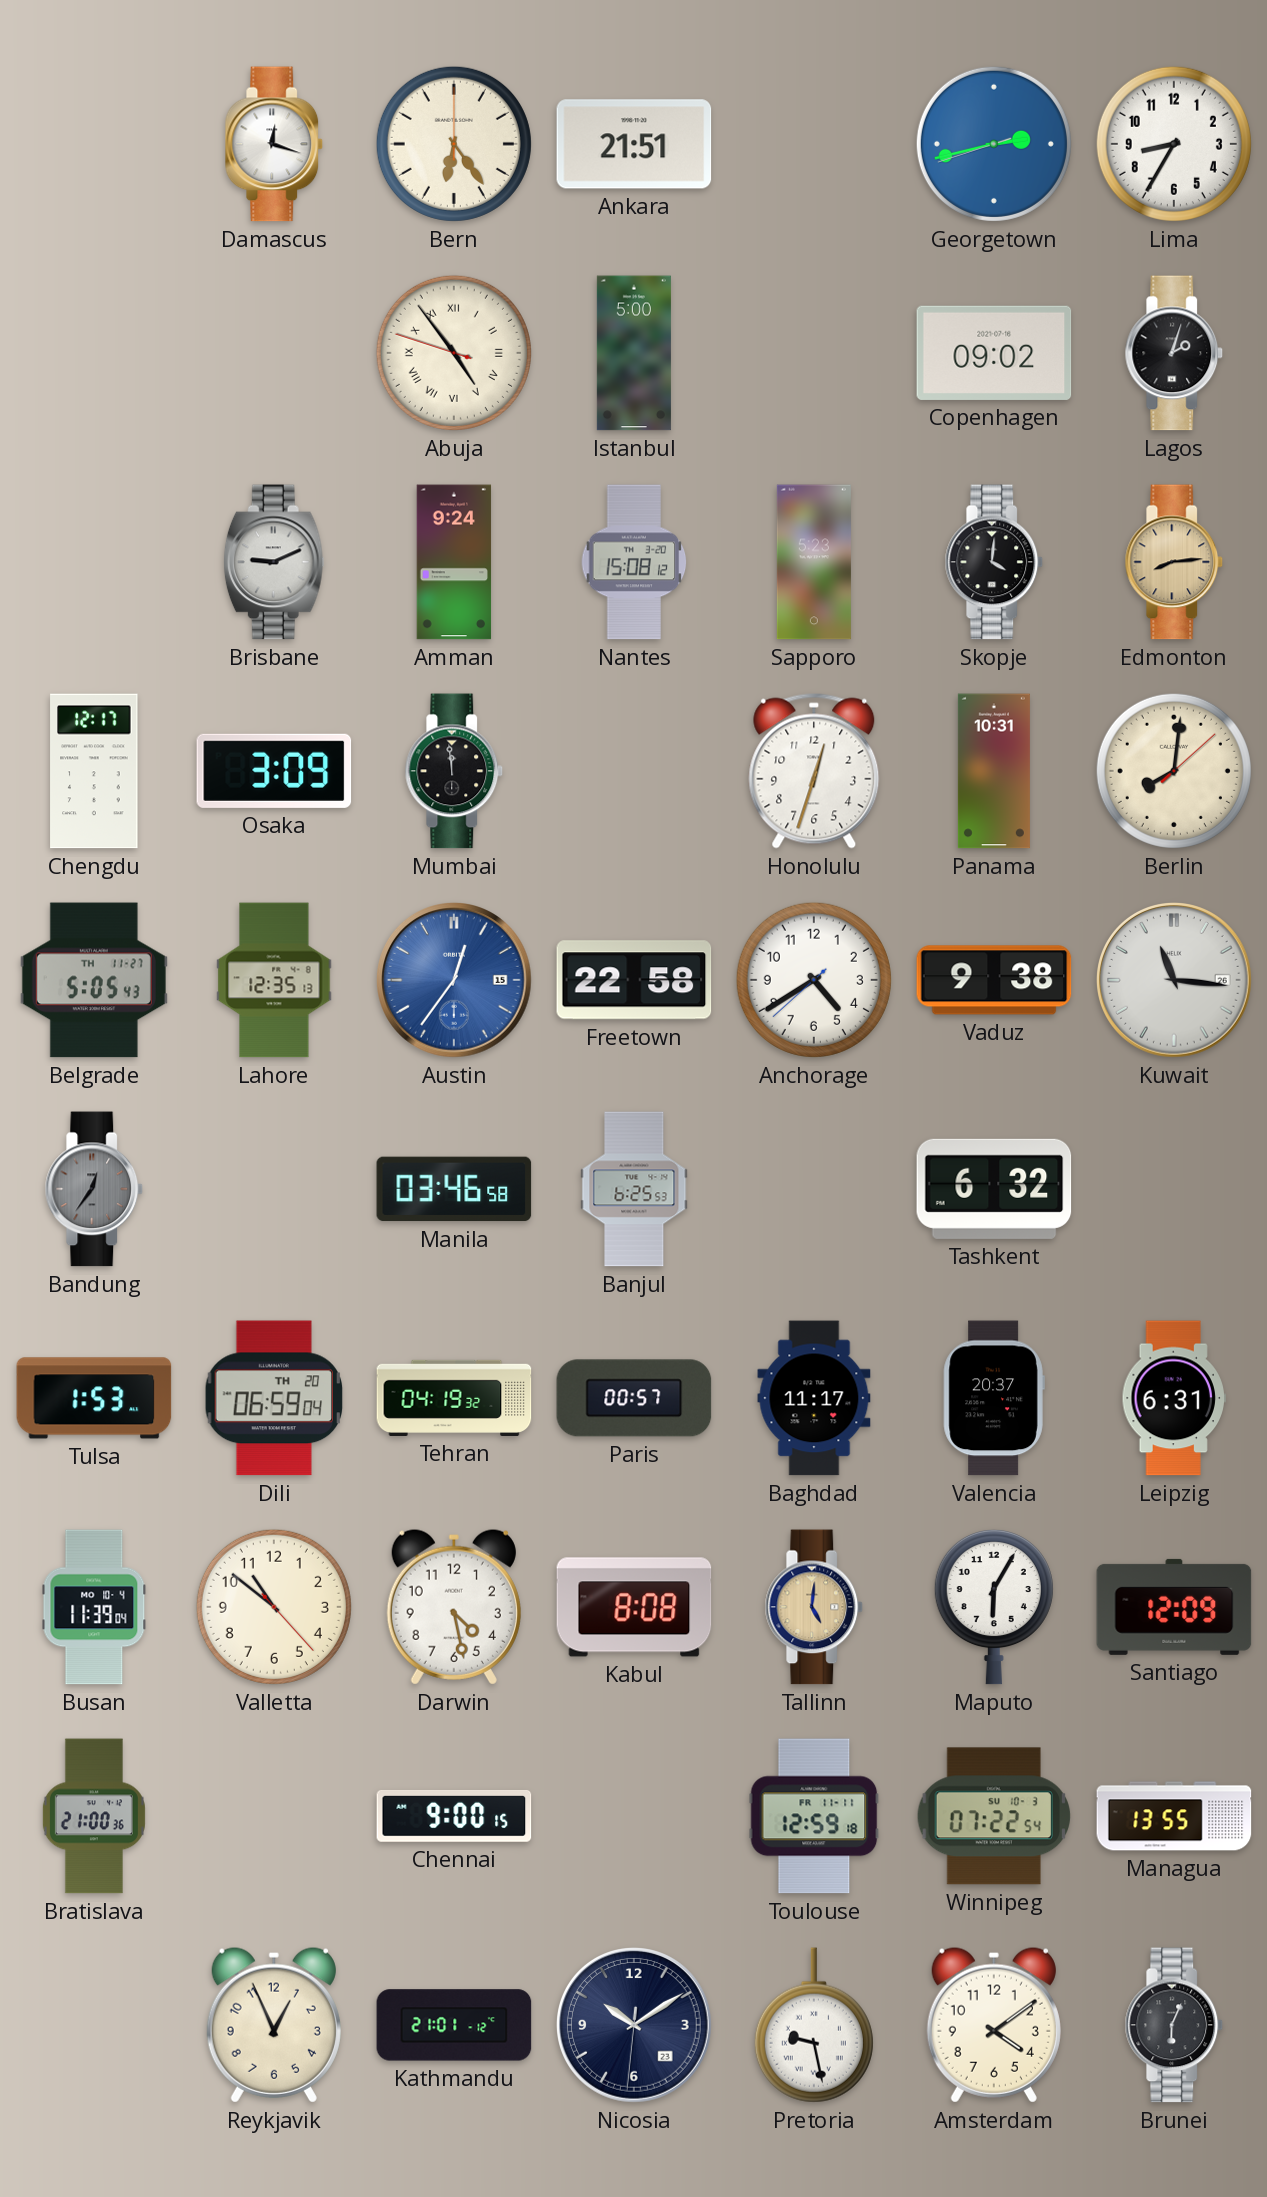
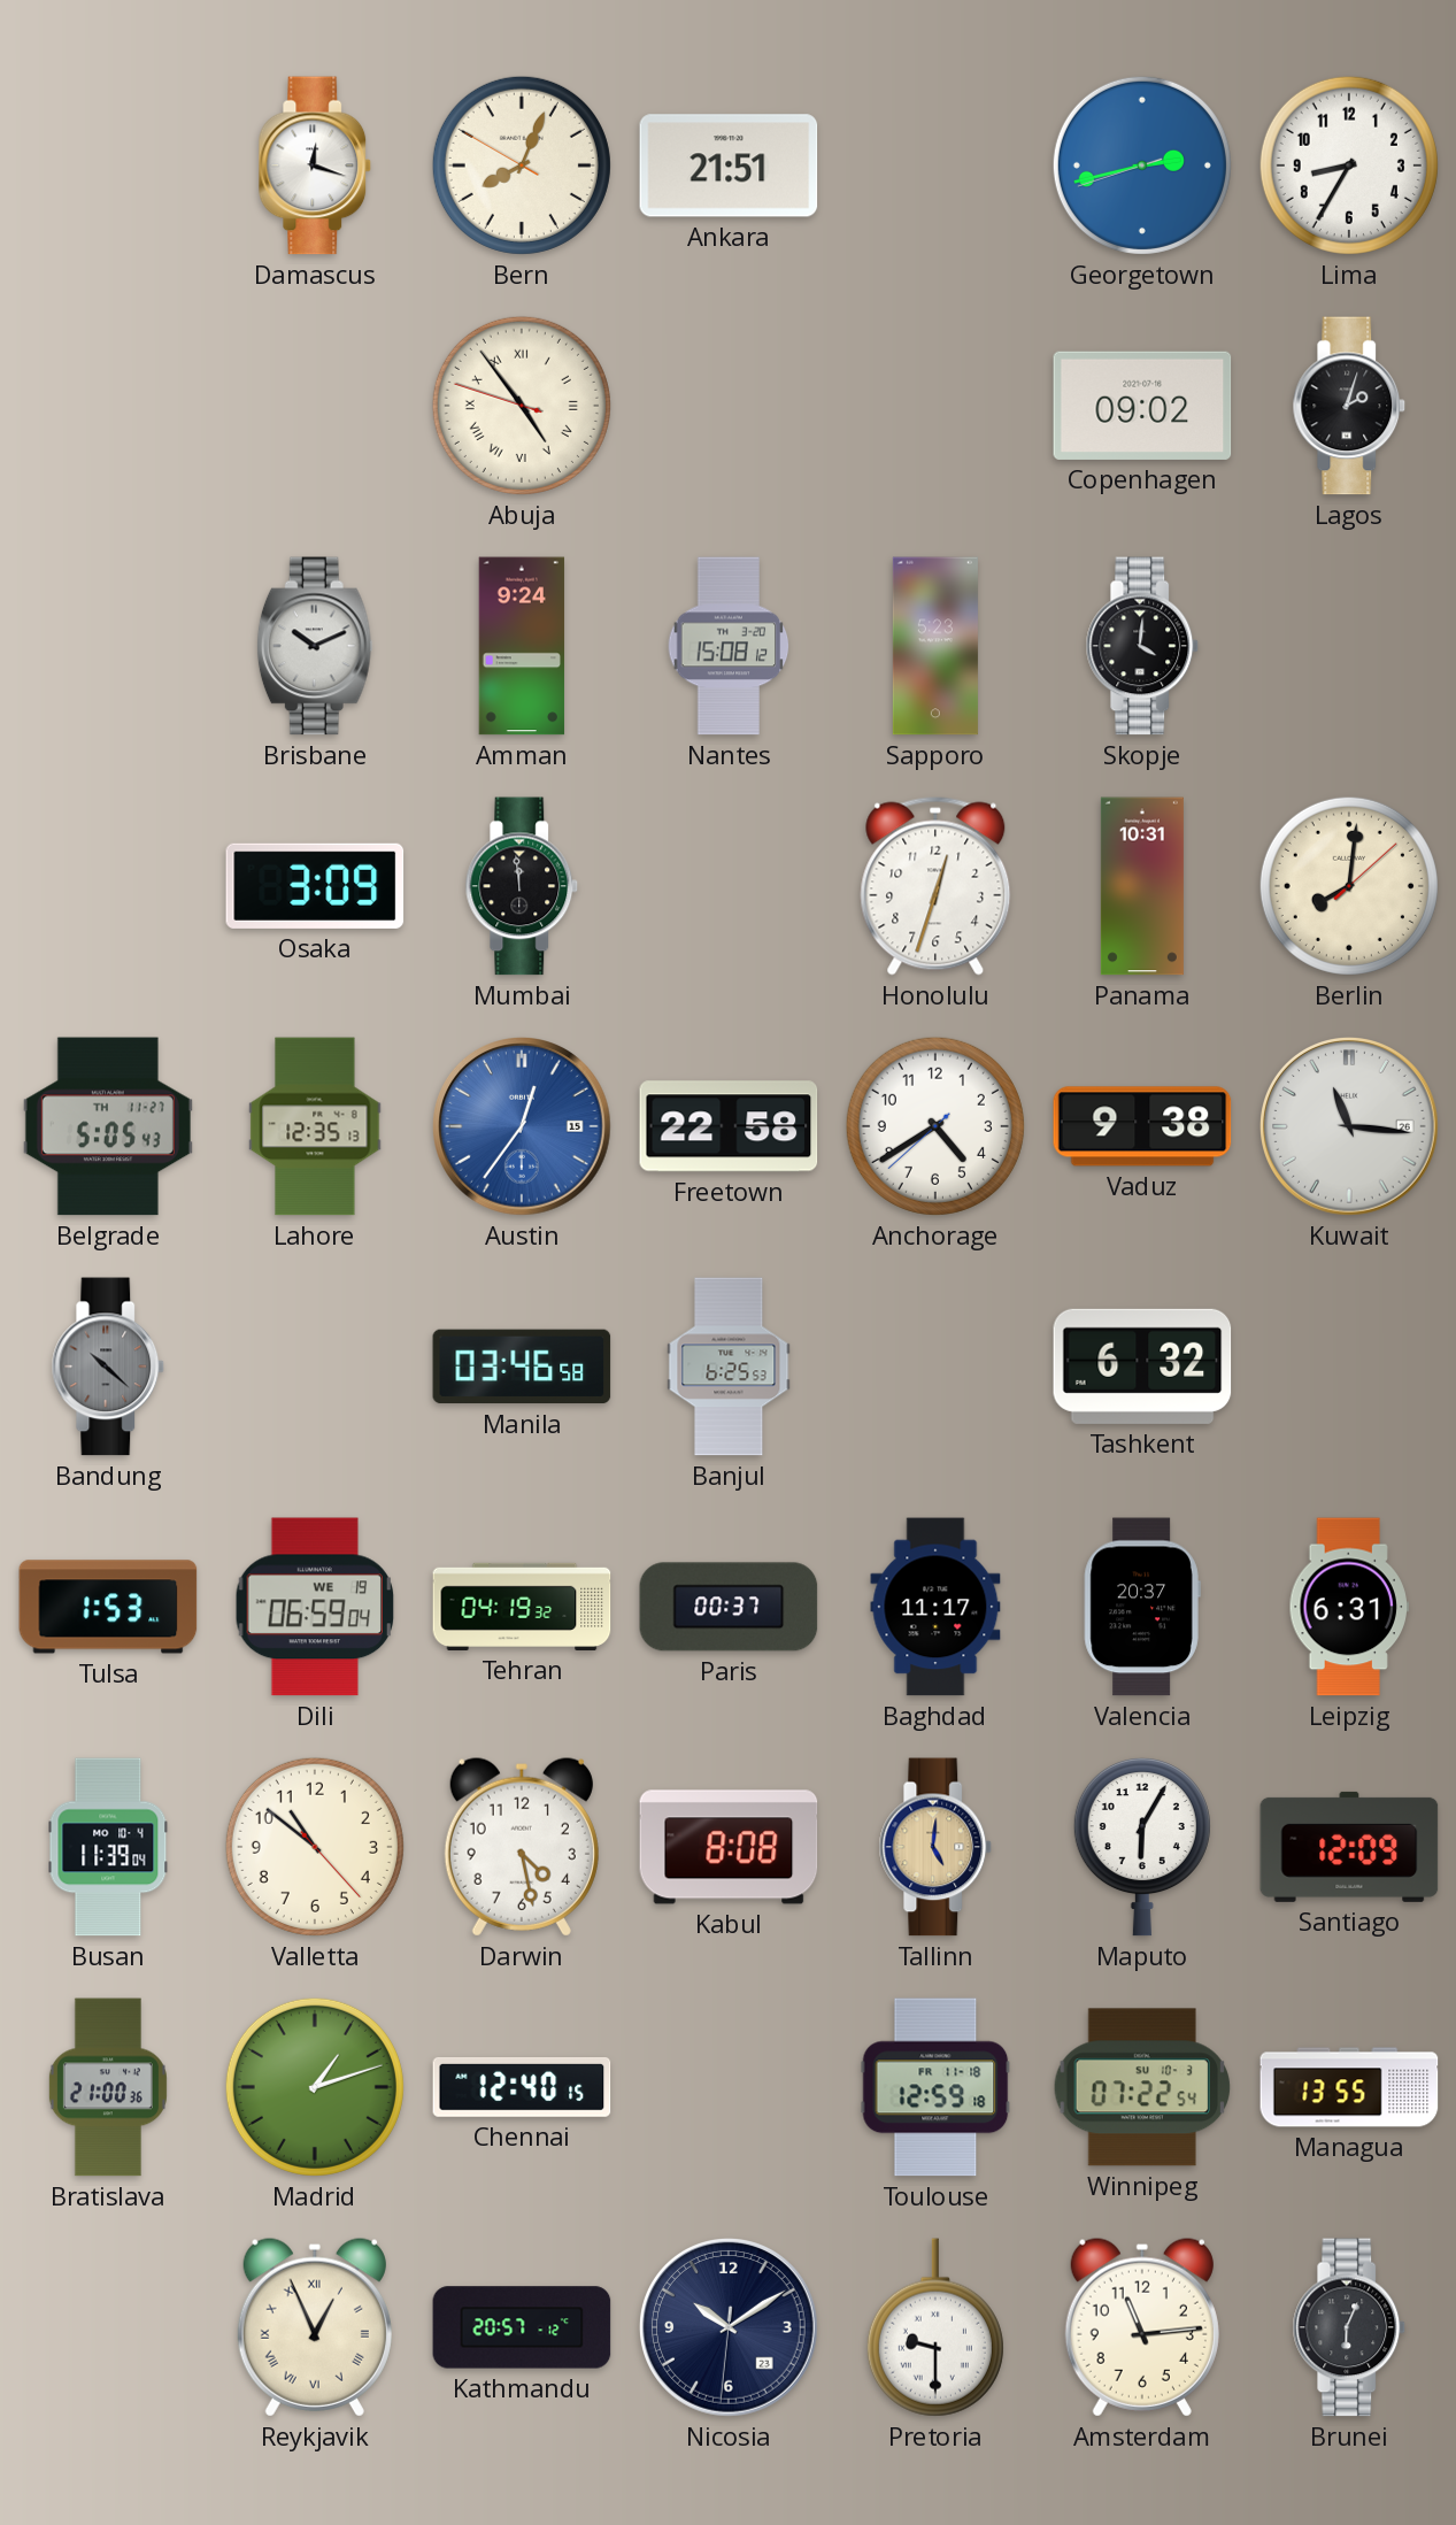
Bern: 6:24 -> 8:03 (522, 165)
Istanbul: 5:00 -> none (634, 353)
Brisbane: 9:11 -> 10:11 (315, 646)
Edmonton: 8:14 -> none (1174, 562)
Chengdu: 12:17 -> none (94, 771)
Bandung: 12:36 -> 10:22 (108, 1367)
Dili date: TH 20 -> WE 19 (314, 1607)
Paris: 00:57 -> 00:37 (729, 1607)
Madrid: none -> 1:12 (315, 2087)
Chennai: 9:00 -> 12:40 (522, 2087)
Toulouse date: FR 11-11 -> FR 11-18 (935, 2087)
Reykjavik numerals: Arabic -> Roman (315, 2327)
Kathmandu: 21:01 -> 20:57 (522, 2327)
Pretoria: 9:28 -> 9:30 (935, 2327)
Amsterdam: 4:09 -> 11:14 (1142, 2327)
